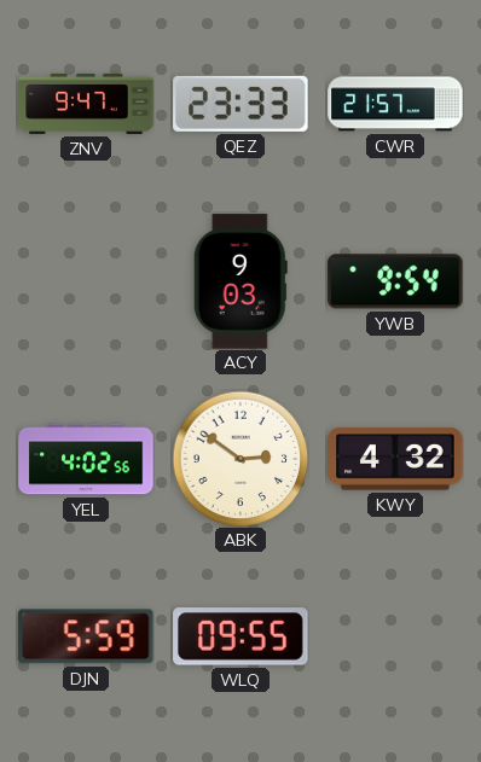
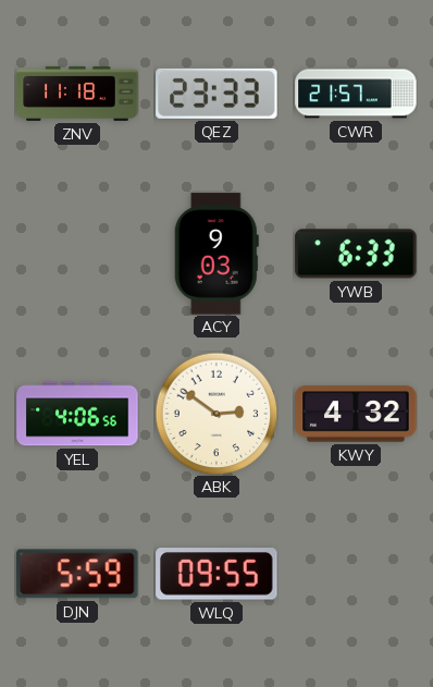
ZNV: 9:47 -> 11:18 (77, 94)
YWB: 9:54 -> 6:33 (356, 254)
YEL: 4:02 -> 4:06 (77, 414)
